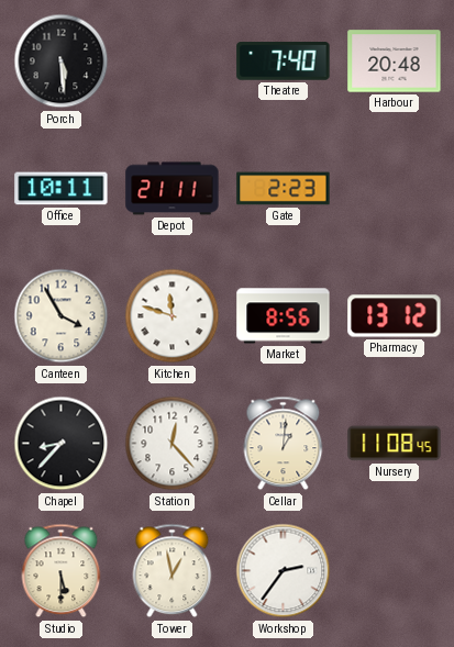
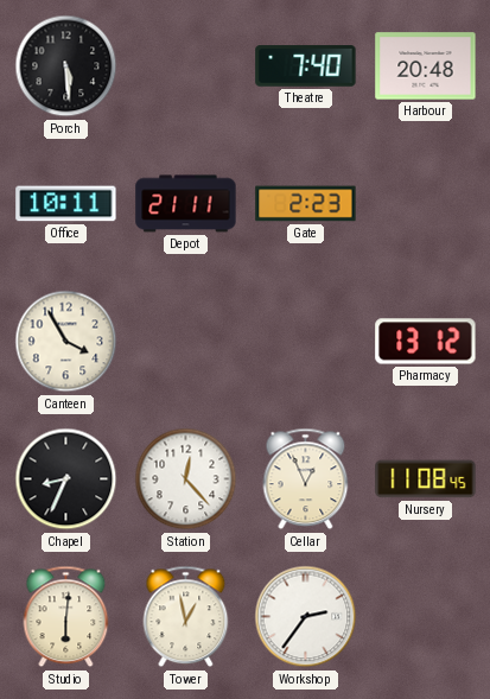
Kitchen: 11:48 -> none (173, 316)
Market: 8:56 -> none (284, 316)
Chapel: 8:37 -> 8:34 (66, 479)
Cellar: 1:01 -> 12:56 (306, 479)
Studio: 5:30 -> 6:01 (66, 617)
